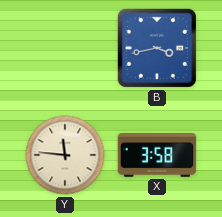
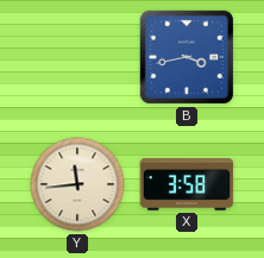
Y: 11:46 -> 11:44 (77, 184)
